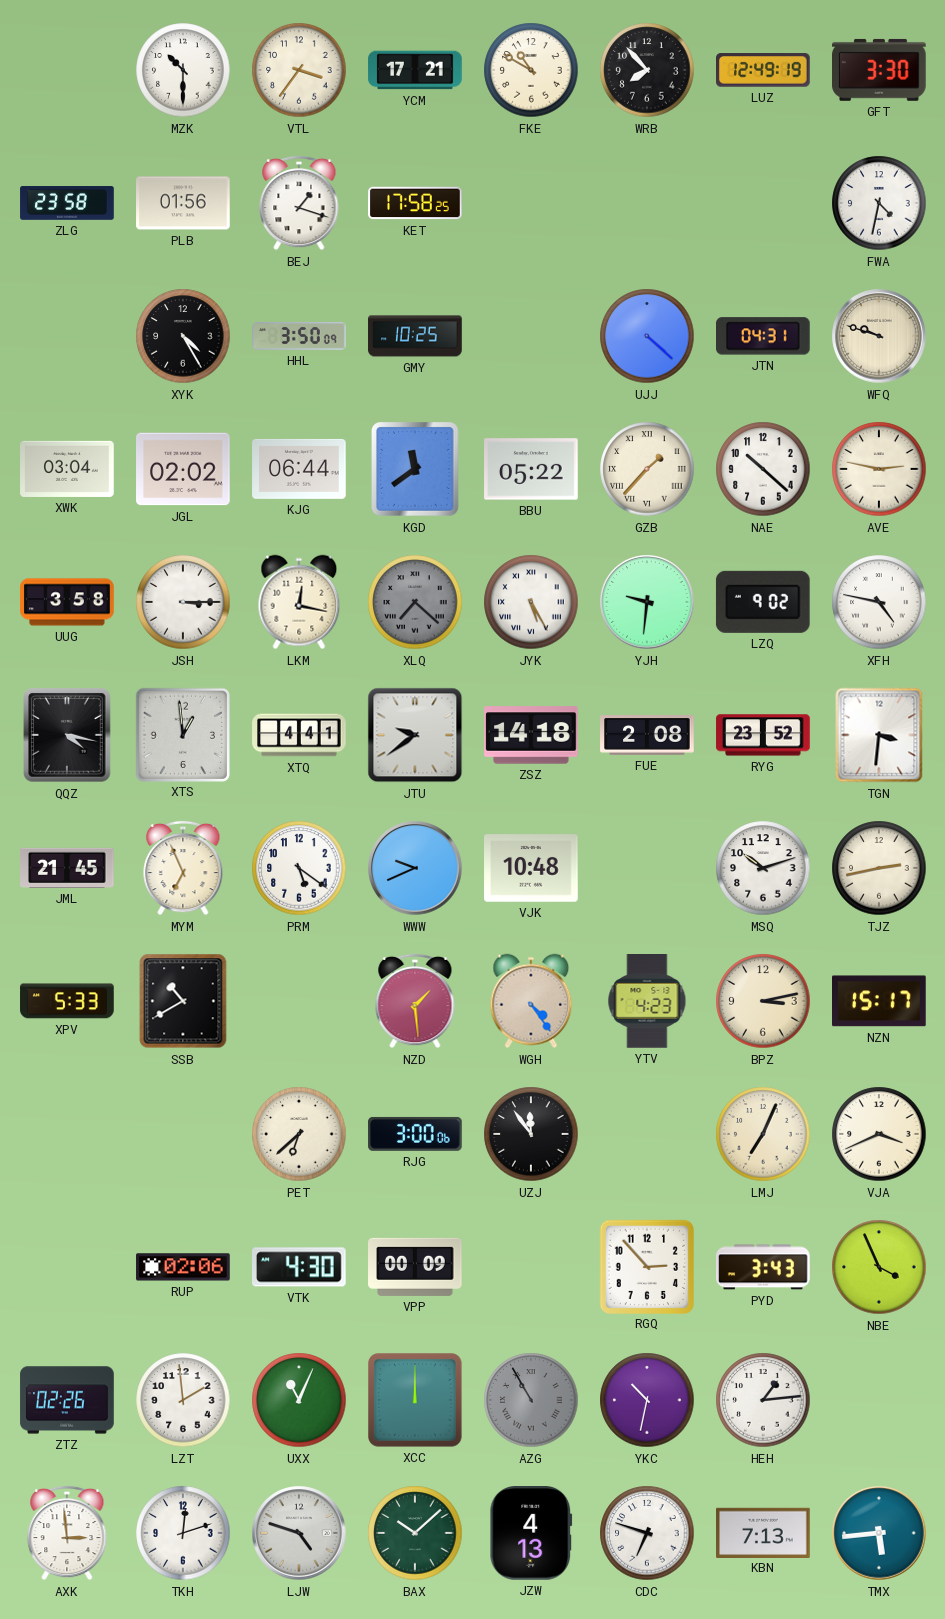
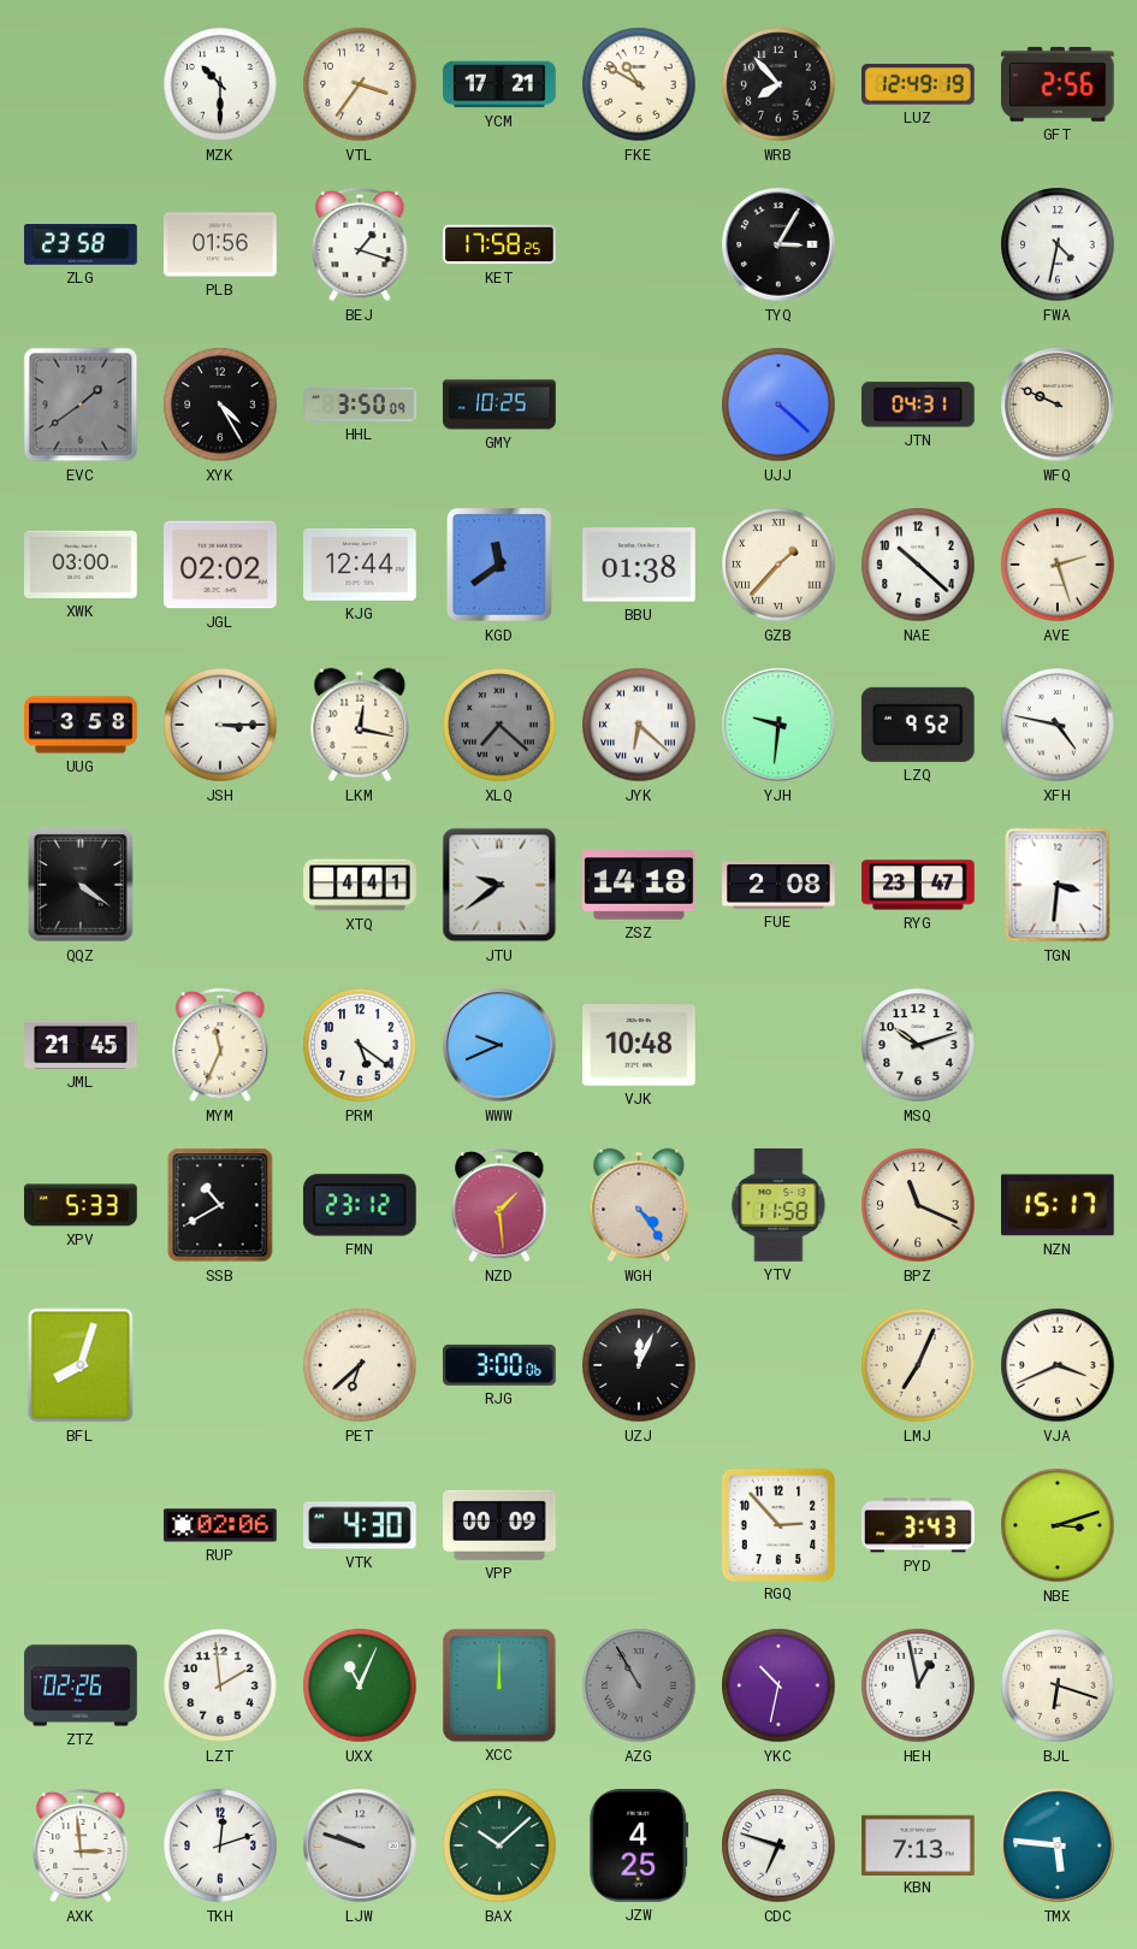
GFT: 3:30 -> 2:56 (1059, 84)
TYQ: none -> 3:05 (778, 244)
EVC: none -> 1:39 (81, 404)
WFQ: 9:48 -> 9:49 (1058, 404)
XWK: 03:04 -> 03:00 (81, 565)
KJG: 06:44 -> 12:44 (360, 565)
BBU: 05:22 -> 01:38 (639, 565)
AVE: 2:47 -> 2:27 (1058, 565)
JYK: 5:25 -> 6:22 (639, 725)
LZQ: 9:02 -> 9:52 (918, 725)
QQZ: 4:17 -> 4:21 (81, 885)
XTS: 12:59 -> none (182, 734)
RYG: 23:52 -> 23:47 (918, 885)
MYM: 6:56 -> 11:34 (220, 1045)
TJZ: 2:43 -> none (879, 868)
FMN: none -> 23:12 (361, 1205)
YTV: 4:23 -> 11:58 (778, 1206)
BPZ: 3:13 -> 11:19 (918, 1205)
BFL: none -> 8:03 (81, 1365)
UZJ: 11:54 -> 12:04 (639, 1365)
NBE: 3:56 -> 3:12 (1058, 1525)
HEH: 1:14 -> 12:58 (918, 1685)
BJL: none -> 6:18 (1058, 1685)
LJW: 4:48 -> 9:48 (360, 1845)
JZW: 4:13 -> 4:25 (639, 1847)
TMX: 5:44 -> 5:46 (1058, 1845)
